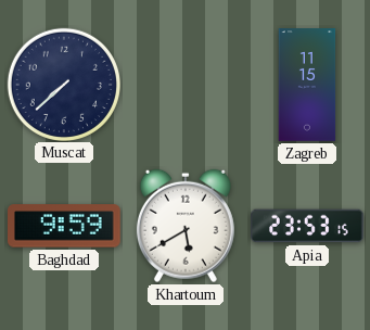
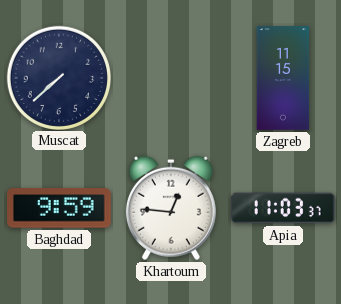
Khartoum: 5:40 -> 12:46 (171, 208)
Apia: 23:53 -> 11:03 (283, 208)
